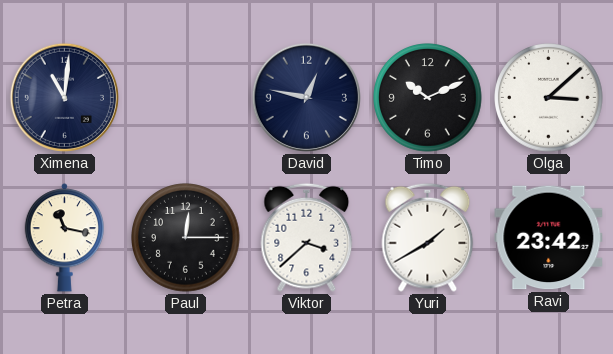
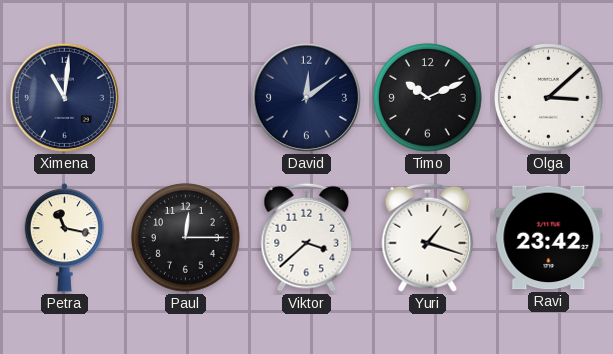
David: 12:47 -> 12:09 (306, 97)
Yuri: 1:40 -> 1:18 (428, 237)
